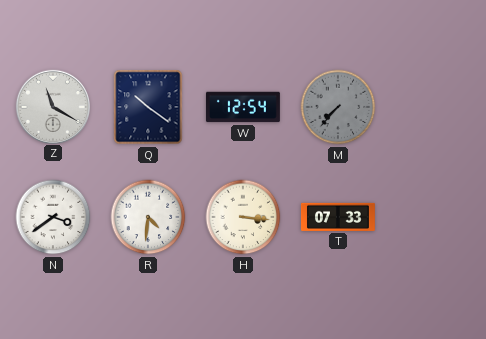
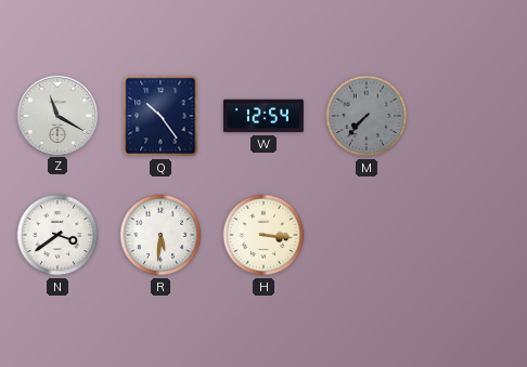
Q: 10:21 -> 10:24 (160, 116)
R: 4:31 -> 5:31 (160, 235)
T: 07:33 -> none (338, 217)
